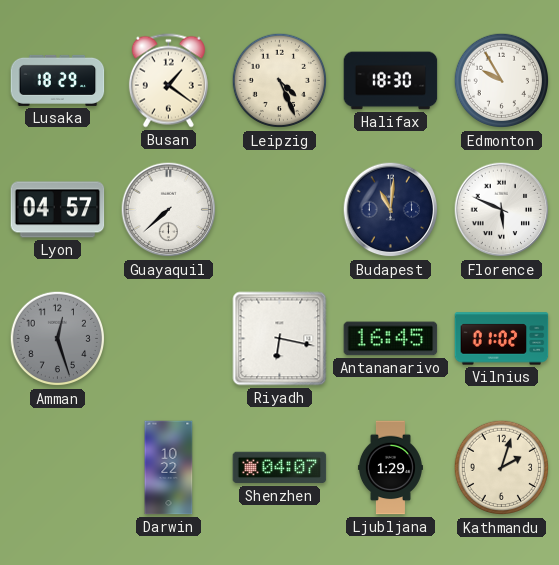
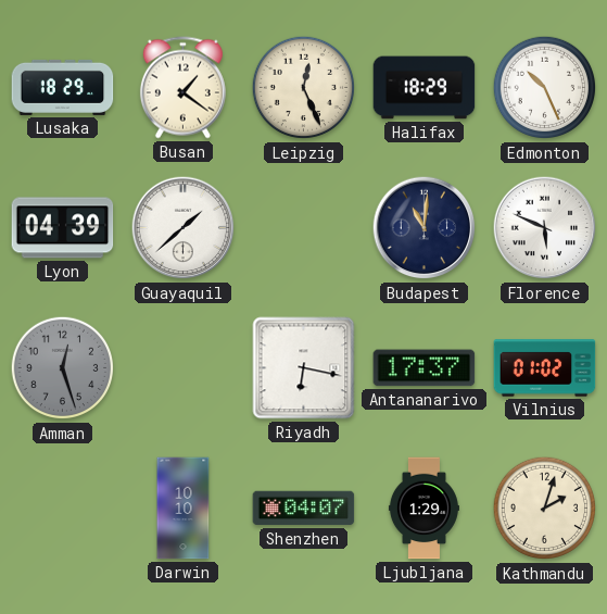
Leipzig: 4:26 -> 12:26 (304, 88)
Halifax: 18:30 -> 18:29 (425, 88)
Edmonton: 9:55 -> 10:26 (545, 88)
Lyon: 04:57 -> 04:39 (63, 228)
Guayaquil: 7:38 -> 1:38 (184, 228)
Antananarivo: 16:45 -> 17:37 (425, 368)
Darwin: 10:22 -> 10:10 (184, 509)
